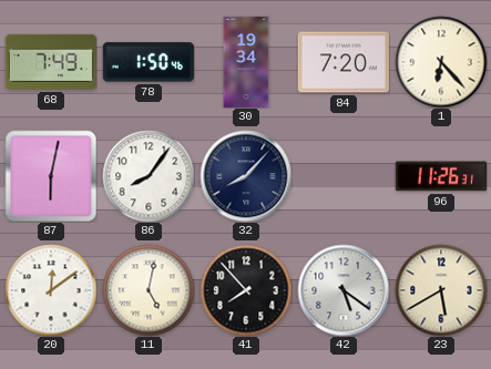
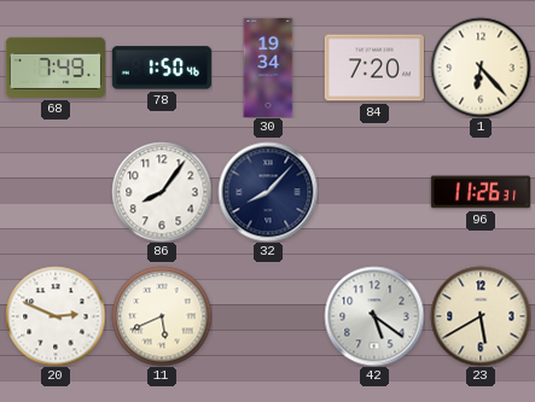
87: 6:02 -> none (51, 176)
20: 12:09 -> 2:49 (56, 316)
11: 5:02 -> 5:41 (162, 316)
41: 7:53 -> none (246, 290)
